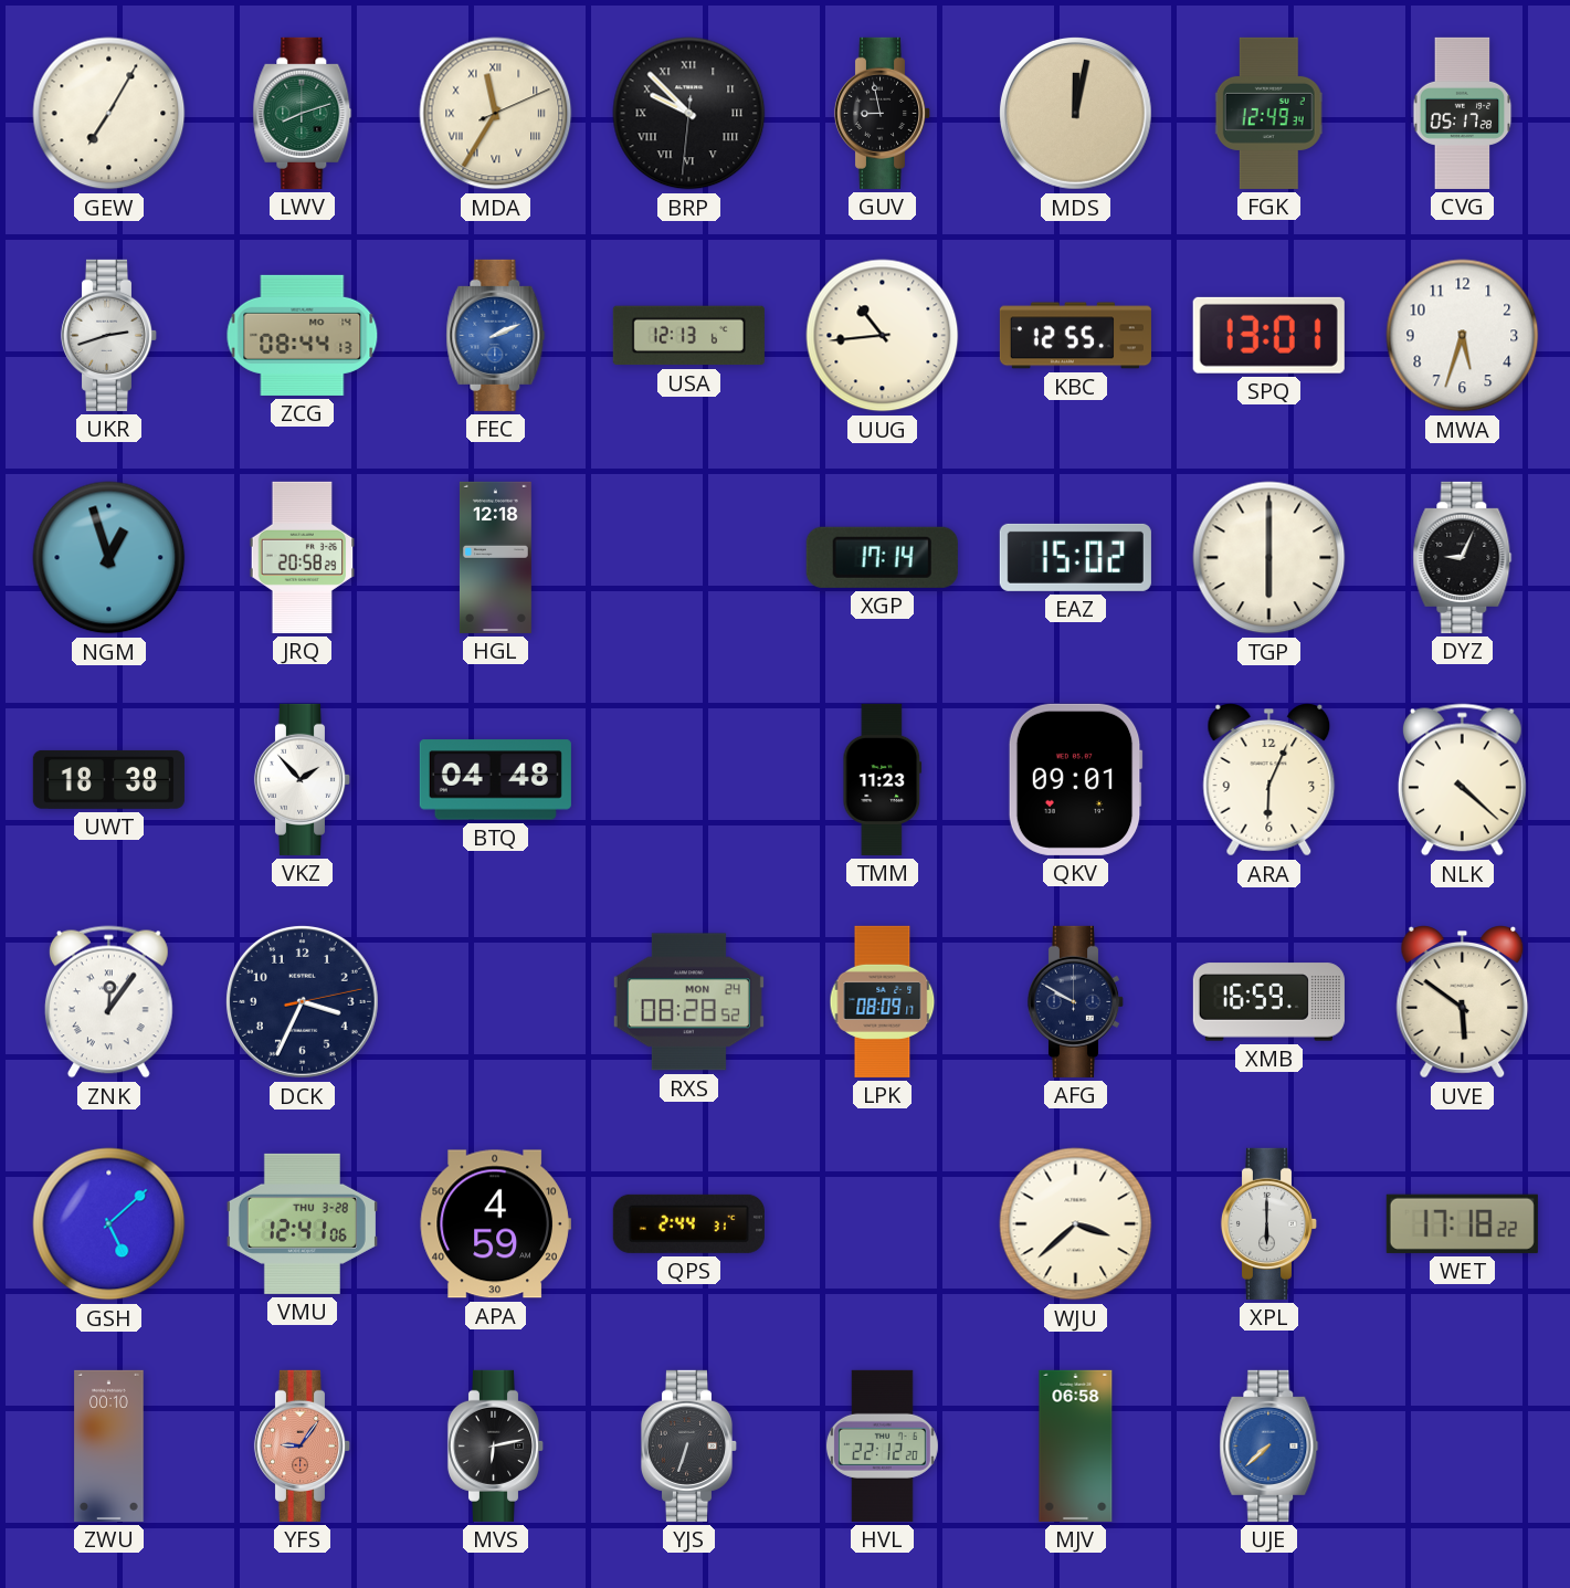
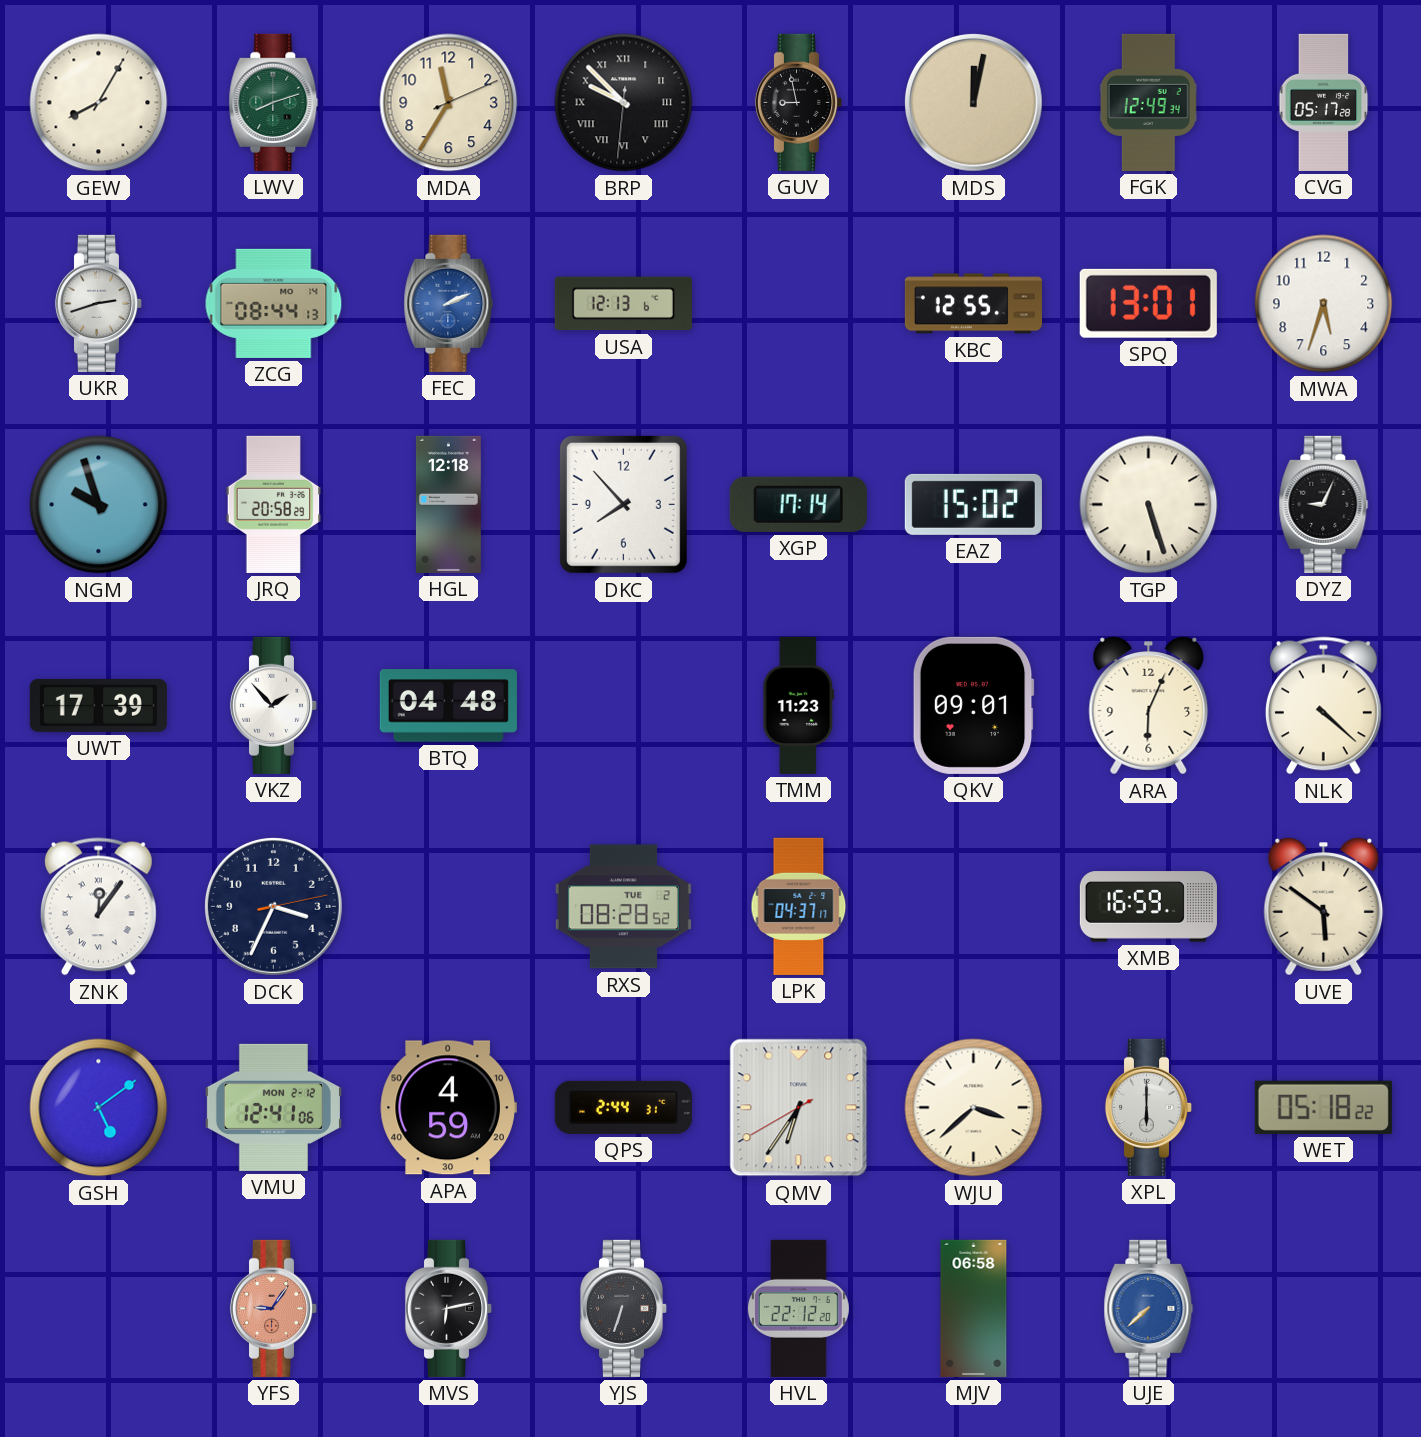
GEW: 7:05 -> 8:05 (99, 103)
MDA numerals: Roman -> Arabic (449, 103)
UUG: 10:44 -> none (883, 336)
NGM: 12:57 -> 9:57 (99, 505)
DKC: none -> 7:53 (623, 504)
TGP: 6:00 -> 5:27 (1149, 505)
UWT: 18:38 -> 17:39 (98, 705)
RXS date: MON 24 -> TUE 2 (623, 907)
LPK: 08:09 -> 04:37 (799, 906)
AFG: 9:50 -> none (1076, 1001)
GSH: 5:08 -> 5:09 (99, 1108)
VMU date: THU 3-28 -> MON 2-12 (273, 1107)
QMV: none -> 6:35 (799, 1108)
WET: 17:18 -> 05:18 (1323, 1107)
ZWU: 00:10 -> none (109, 1445)
